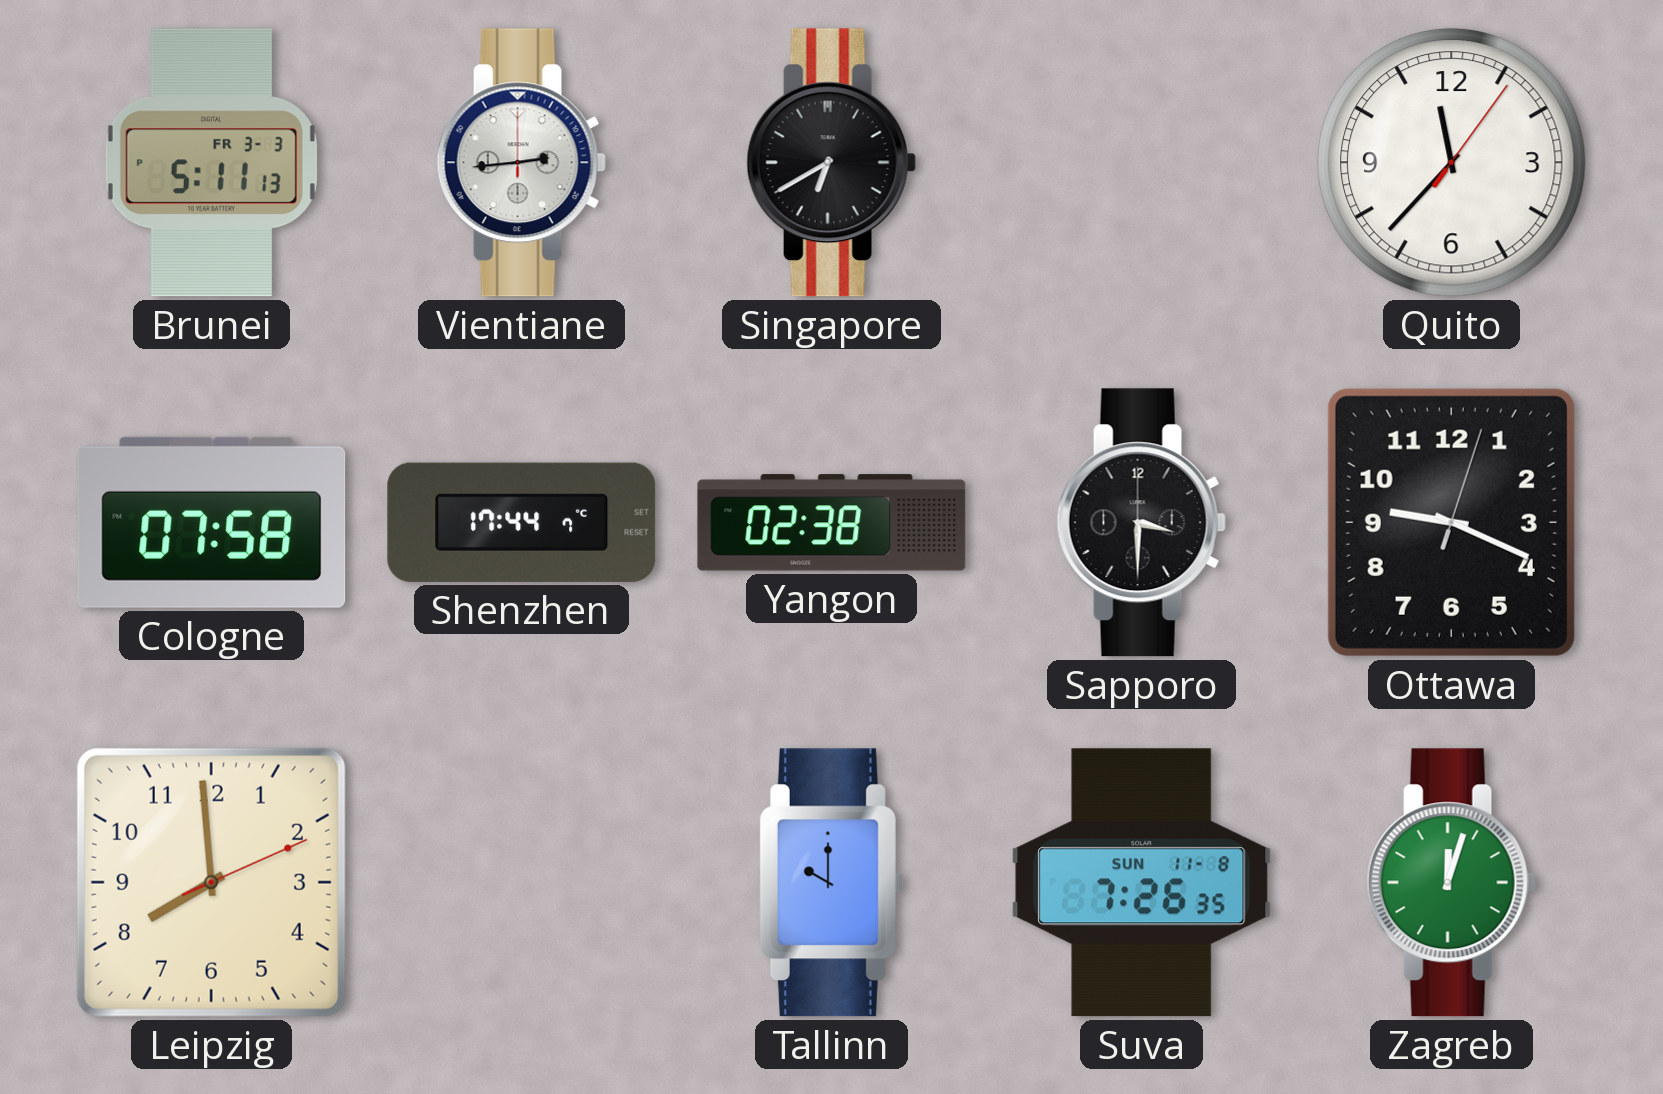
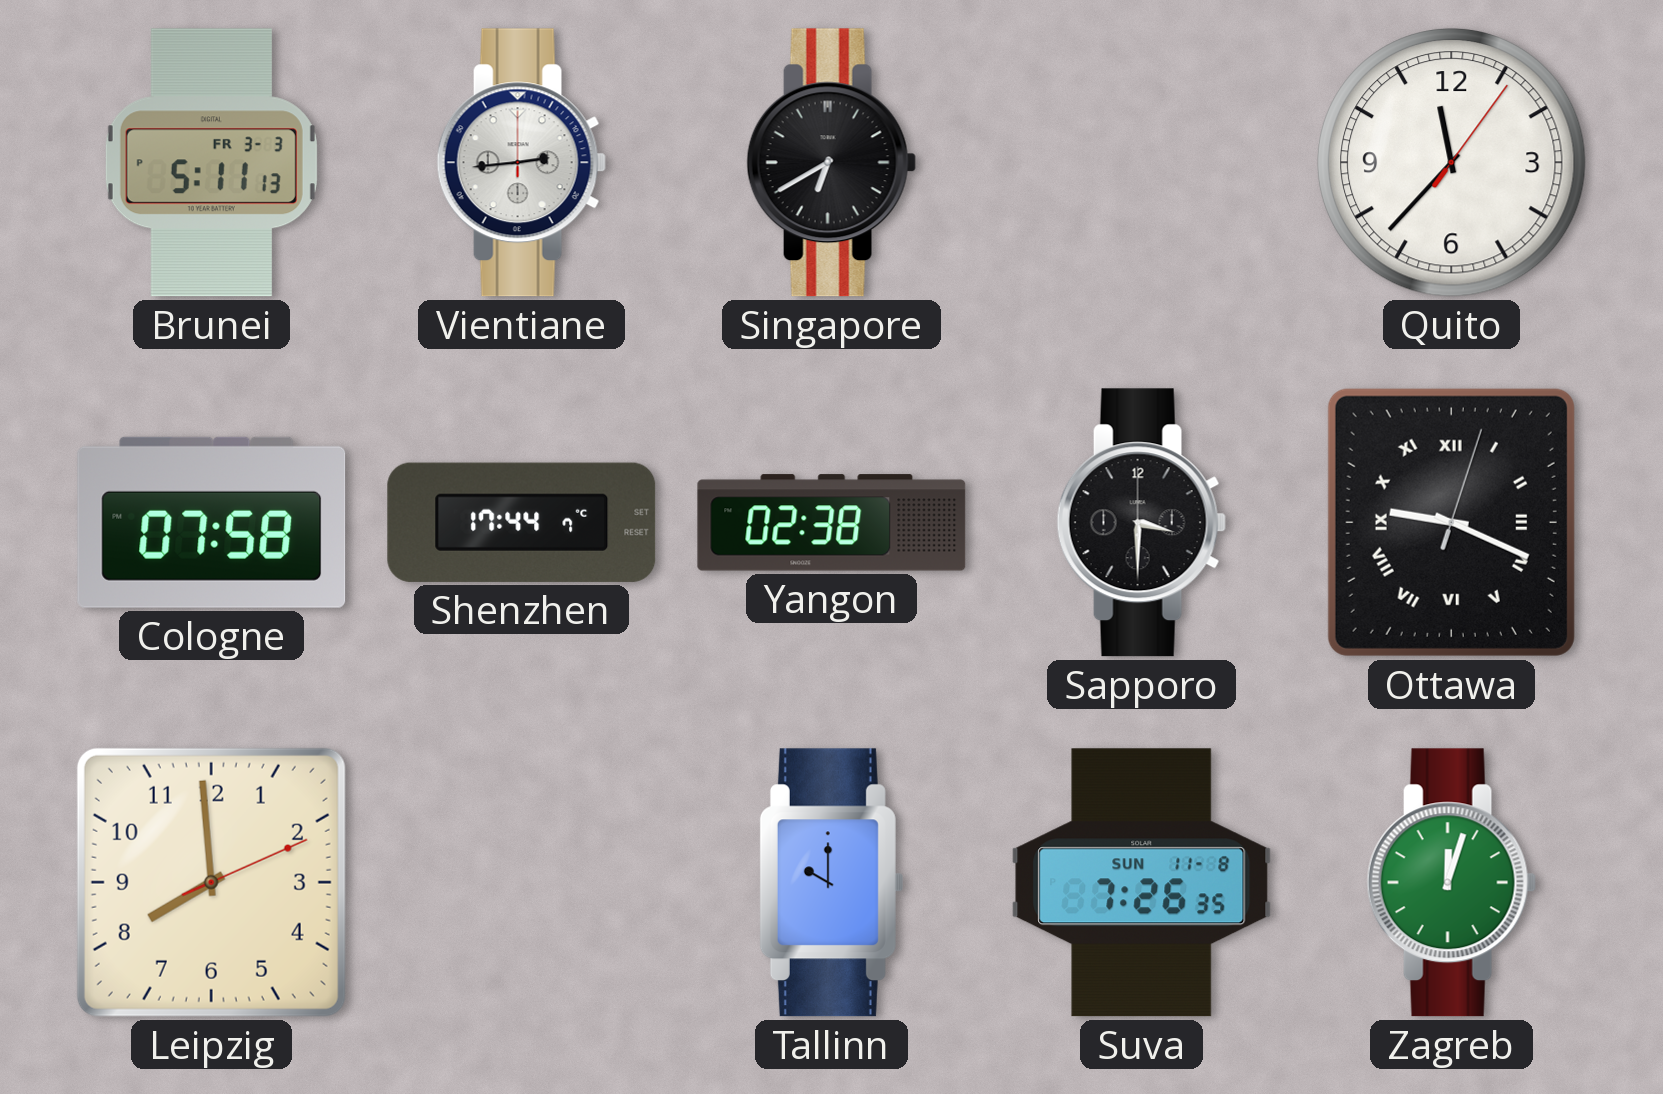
Ottawa numerals: Arabic -> Roman (1451, 522)
